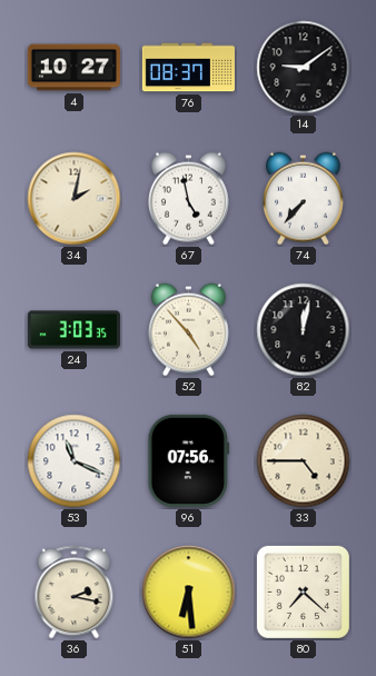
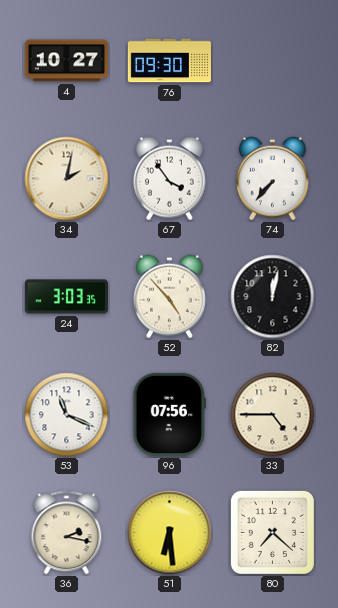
76: 08:37 -> 09:30 (169, 61)
14: 9:09 -> none (304, 68)
67: 4:58 -> 3:54 (169, 179)
